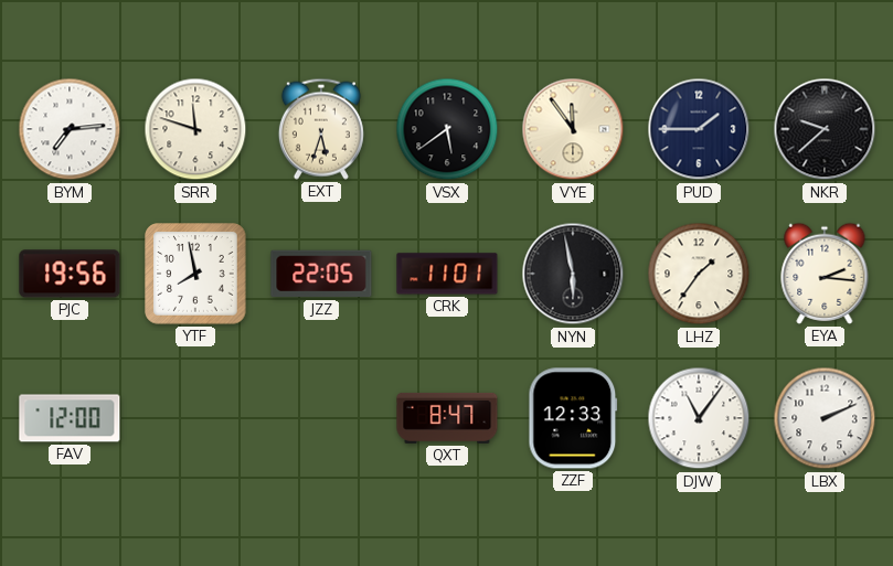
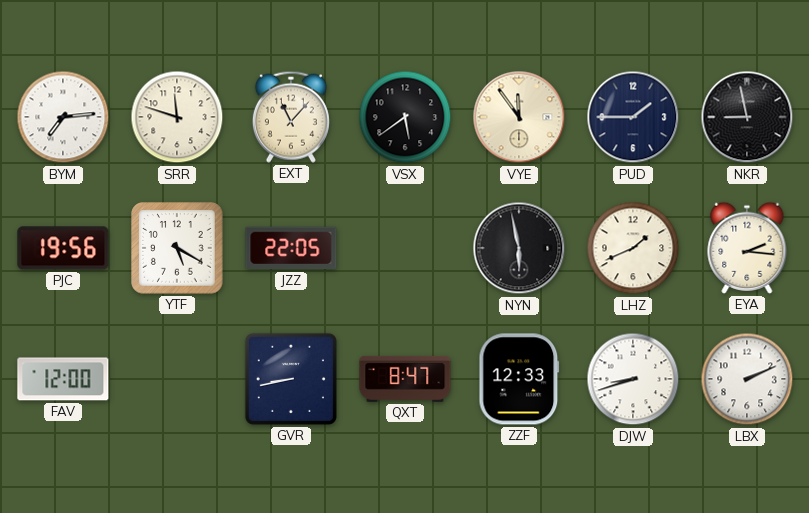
EXT: 5:33 -> 11:07 (291, 117)
NKR: 9:38 -> 8:58 (747, 117)
YTF: 7:58 -> 5:20 (177, 248)
CRK: 11:01 -> none (447, 274)
LHZ: 1:36 -> 1:41 (633, 248)
GVR: none -> 8:43 (291, 379)
DJW: 11:06 -> 8:42 (633, 379)
